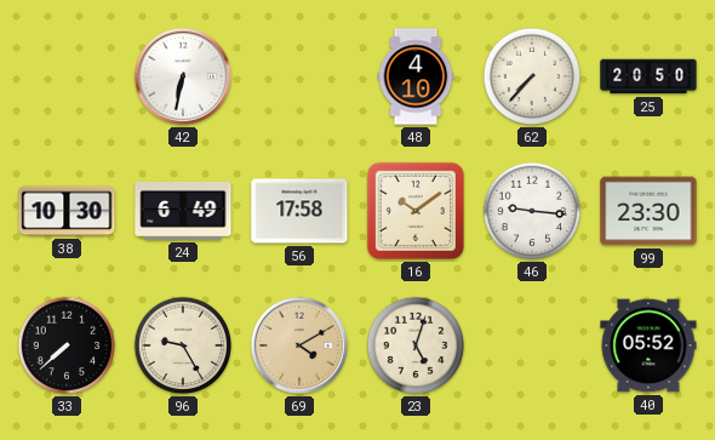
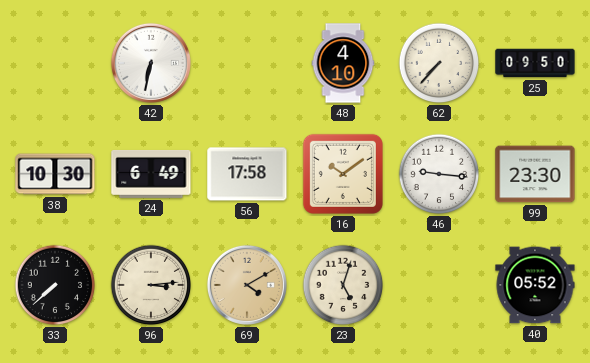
25: 20:50 -> 09:50 (535, 63)
96: 9:25 -> 3:14 (151, 285)
